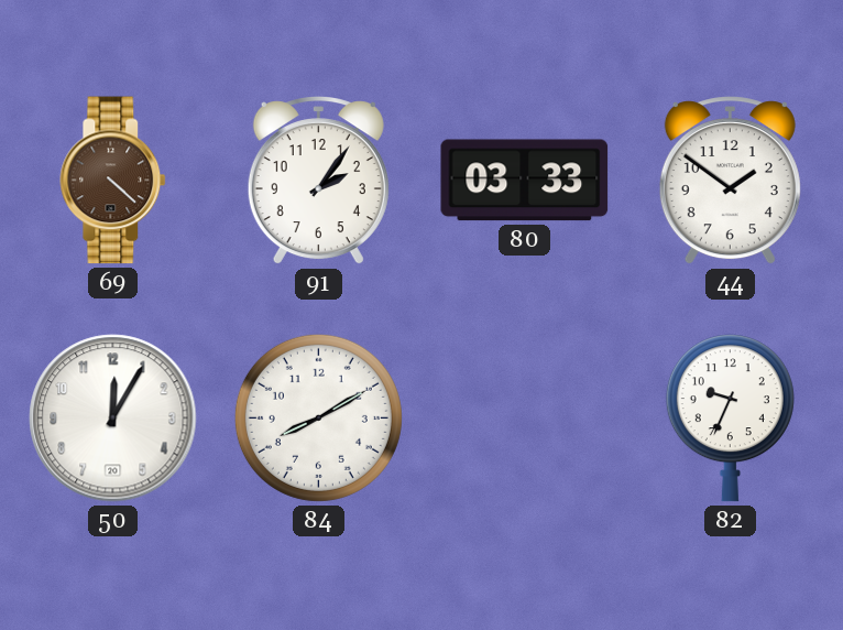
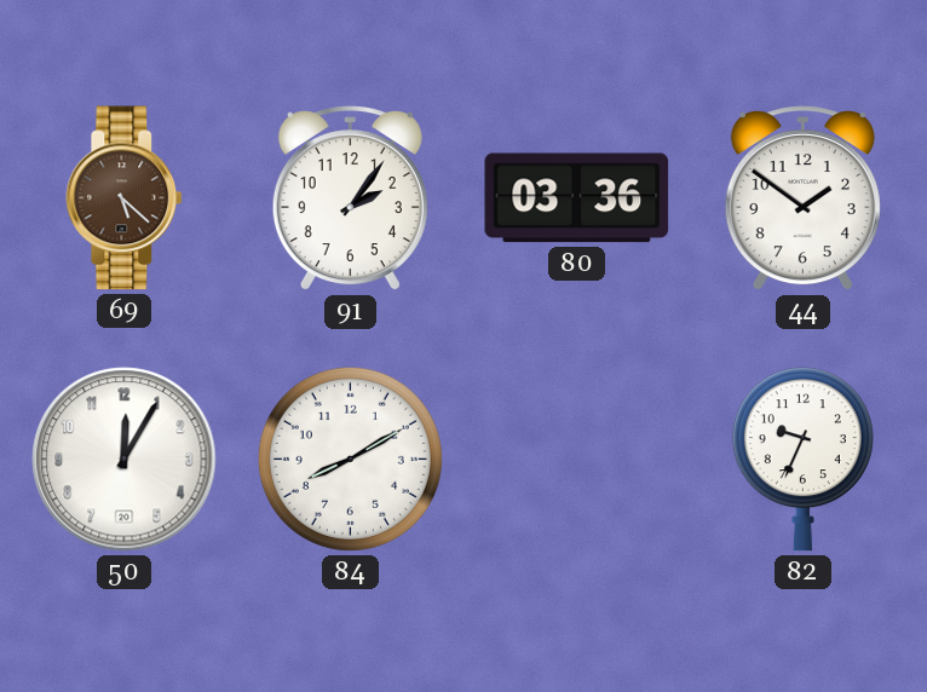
69: 4:22 -> 5:22 (125, 198)
80: 03:33 -> 03:36 (577, 198)
